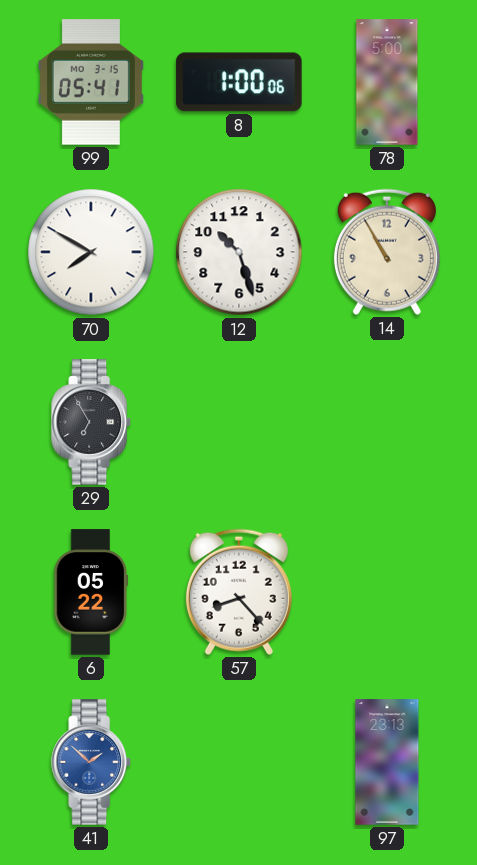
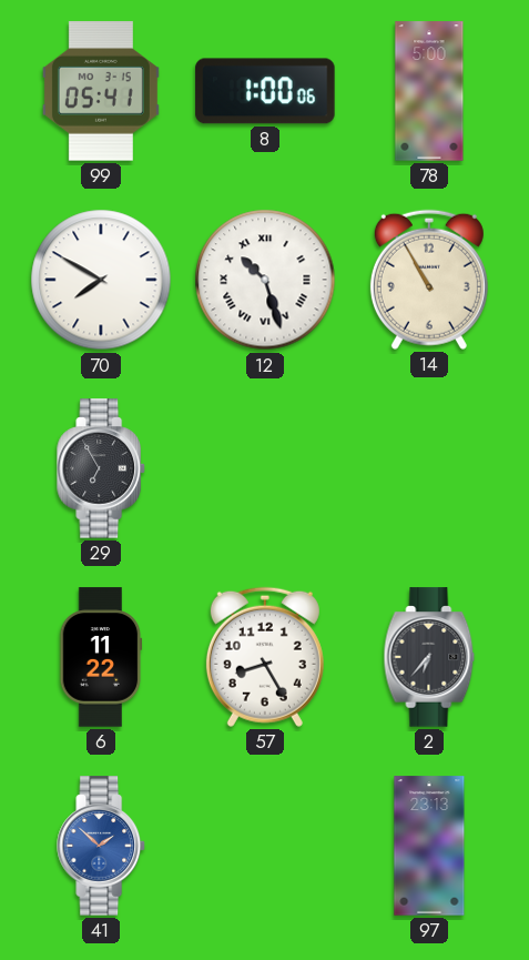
12 numerals: Arabic -> Roman (265, 280)
6: 05:22 -> 11:22 (101, 657)
57: 8:23 -> 8:25 (265, 657)
2: none -> 6:37 (429, 657)
